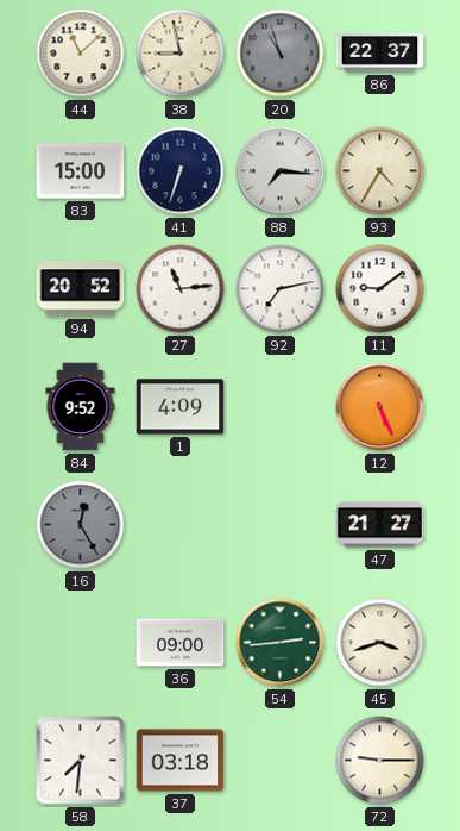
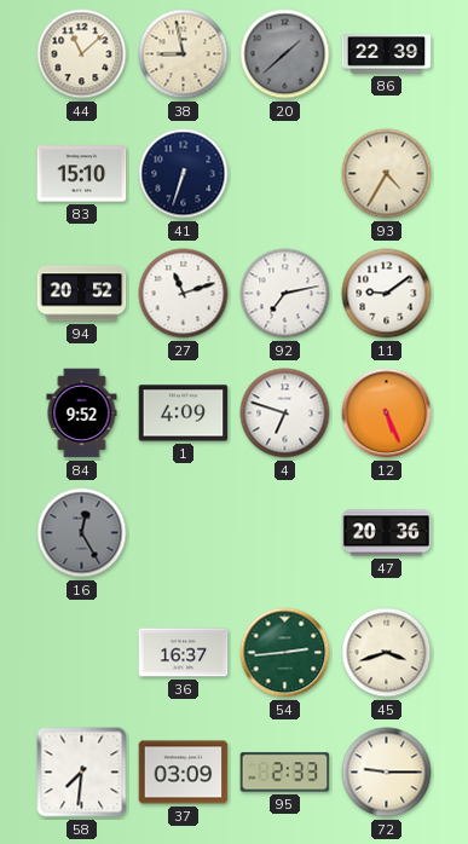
20: 10:57 -> 1:38 (285, 54)
86: 22:37 -> 22:39 (387, 54)
83: 15:00 -> 15:10 (82, 174)
88: 7:16 -> none (281, 171)
27: 11:14 -> 11:12 (184, 294)
4: none -> 6:48 (285, 414)
47: 21:27 -> 20:36 (387, 533)
36: 09:00 -> 16:37 (184, 653)
37: 03:18 -> 03:09 (184, 773)
95: none -> 2:33 (285, 773)
